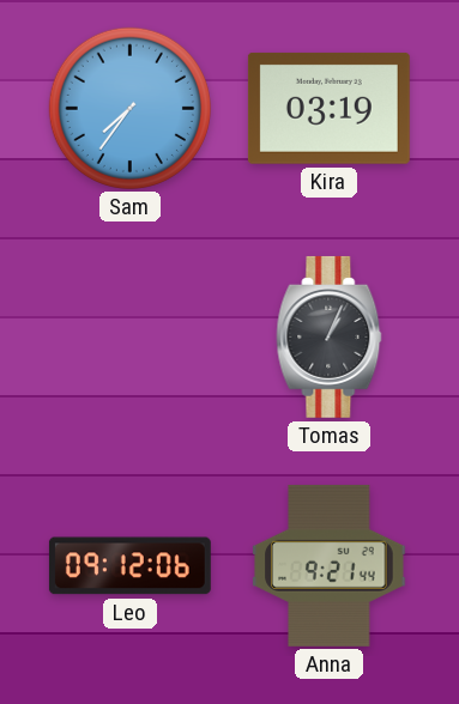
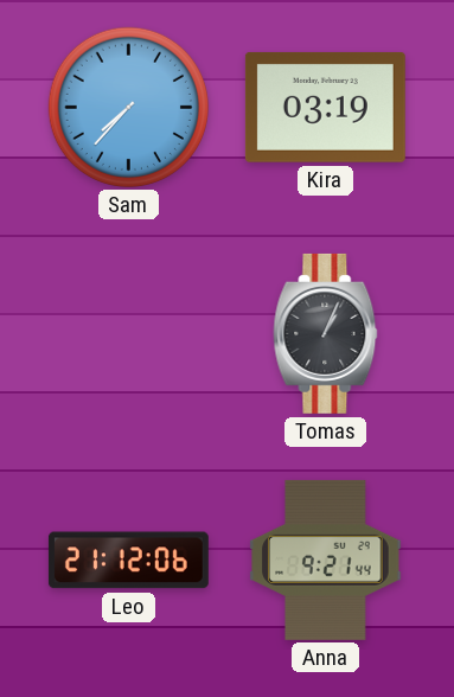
Sam: 7:36 -> 7:37 (128, 107)
Leo: 09:12 -> 21:12 (128, 561)
